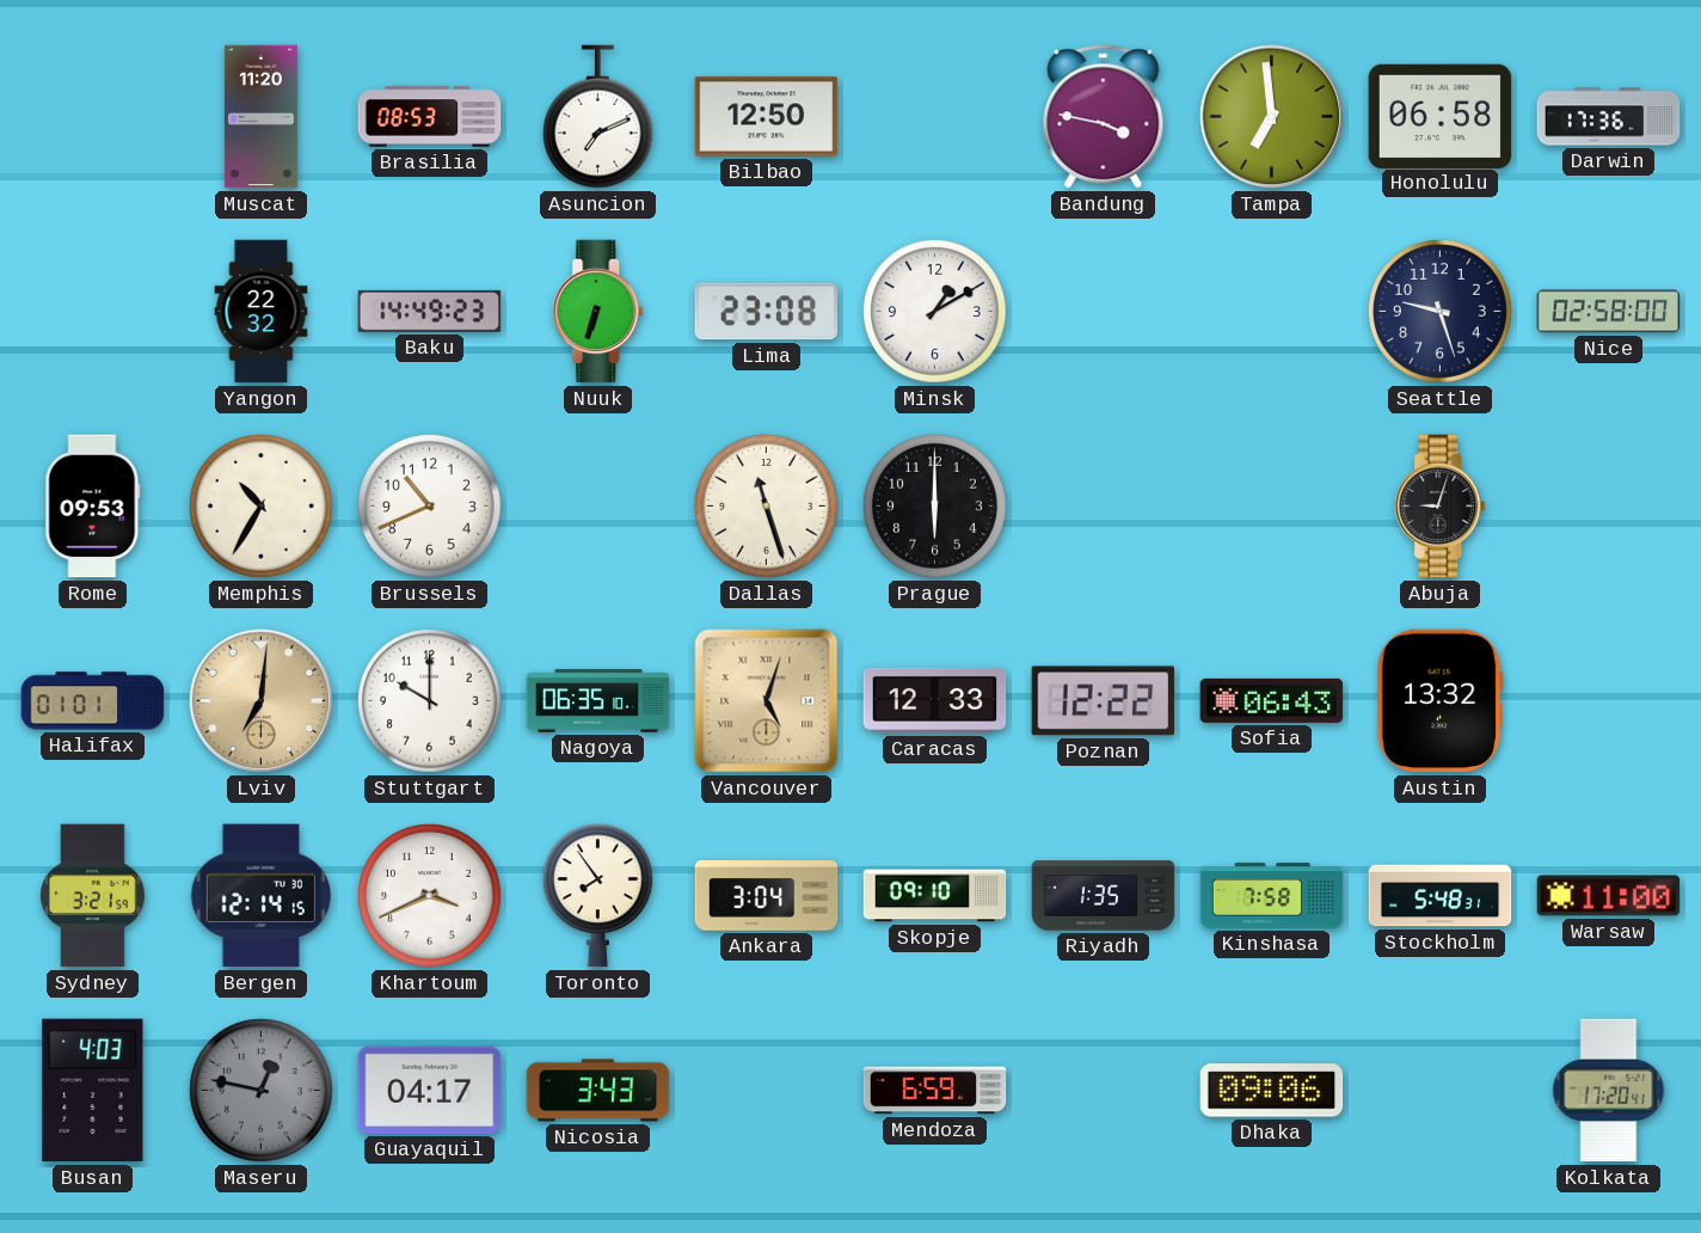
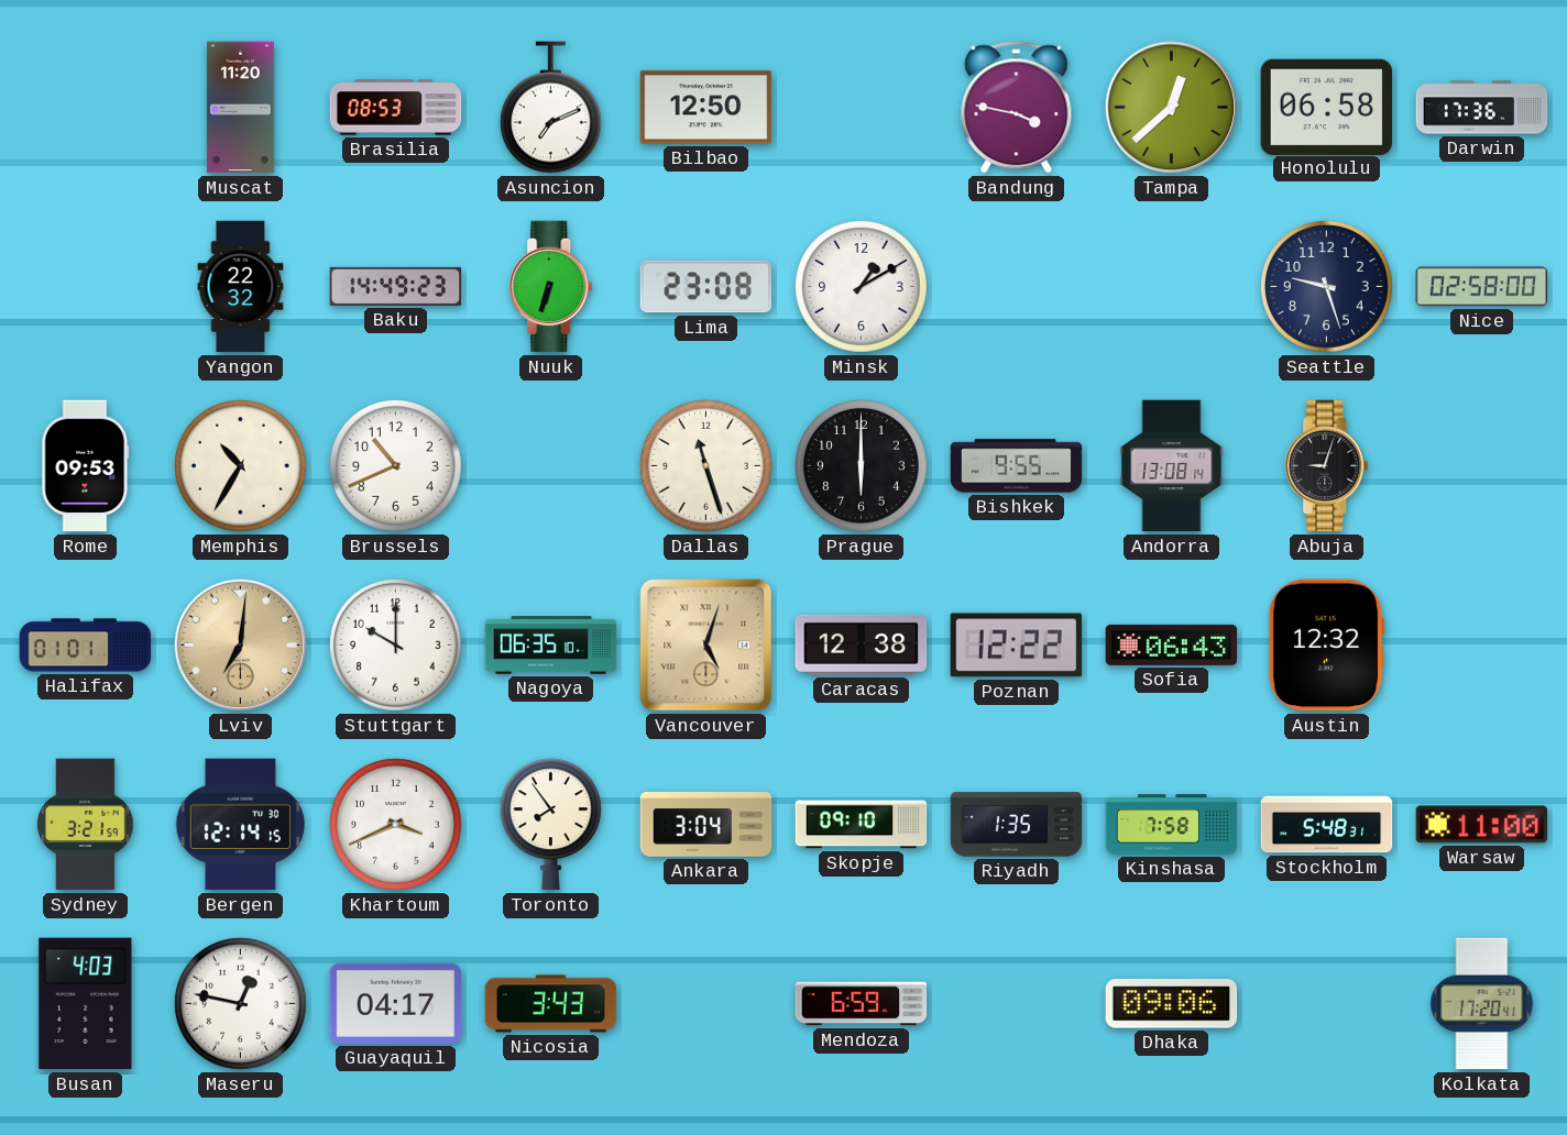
Tampa: 6:59 -> 12:38 (1172, 108)
Bishkek: none -> 9:55 (1017, 466)
Andorra: none -> 13:08 (1172, 466)
Caracas: 12:33 -> 12:38 (862, 644)
Austin: 13:32 -> 12:32 (1326, 646)
Maseru dial: grey -> white (240, 1003)
